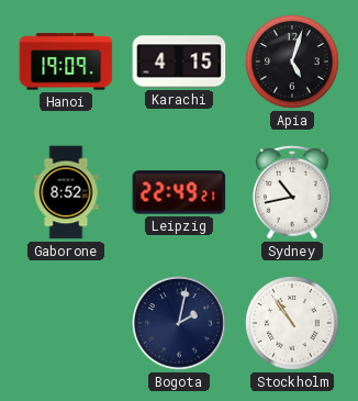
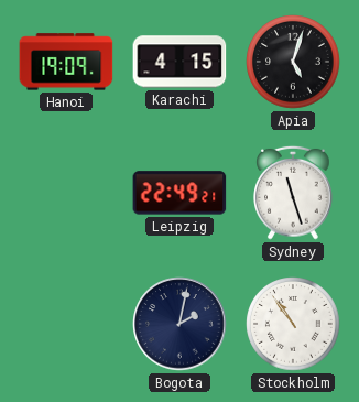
Gaborone: 8:52 -> none (66, 192)
Sydney: 10:43 -> 11:27 (293, 193)
